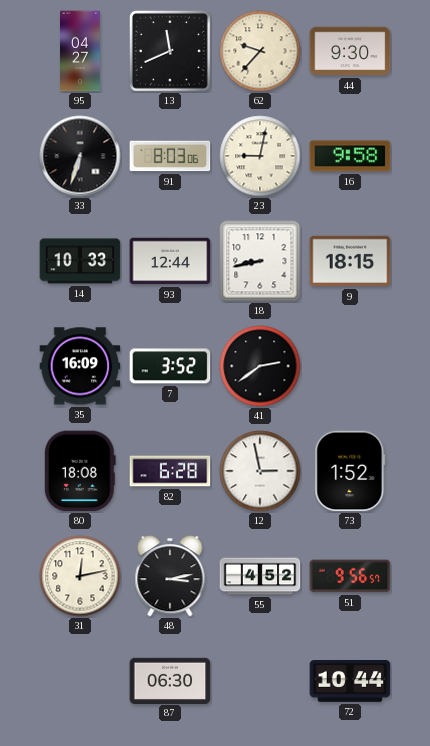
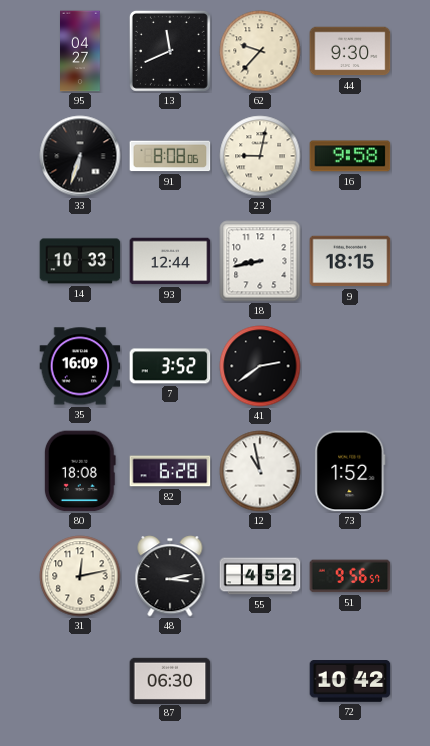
91: 8:03 -> 8:08 (170, 156)
12: 2:58 -> 10:58 (260, 471)
72: 10:44 -> 10:42 (350, 681)
